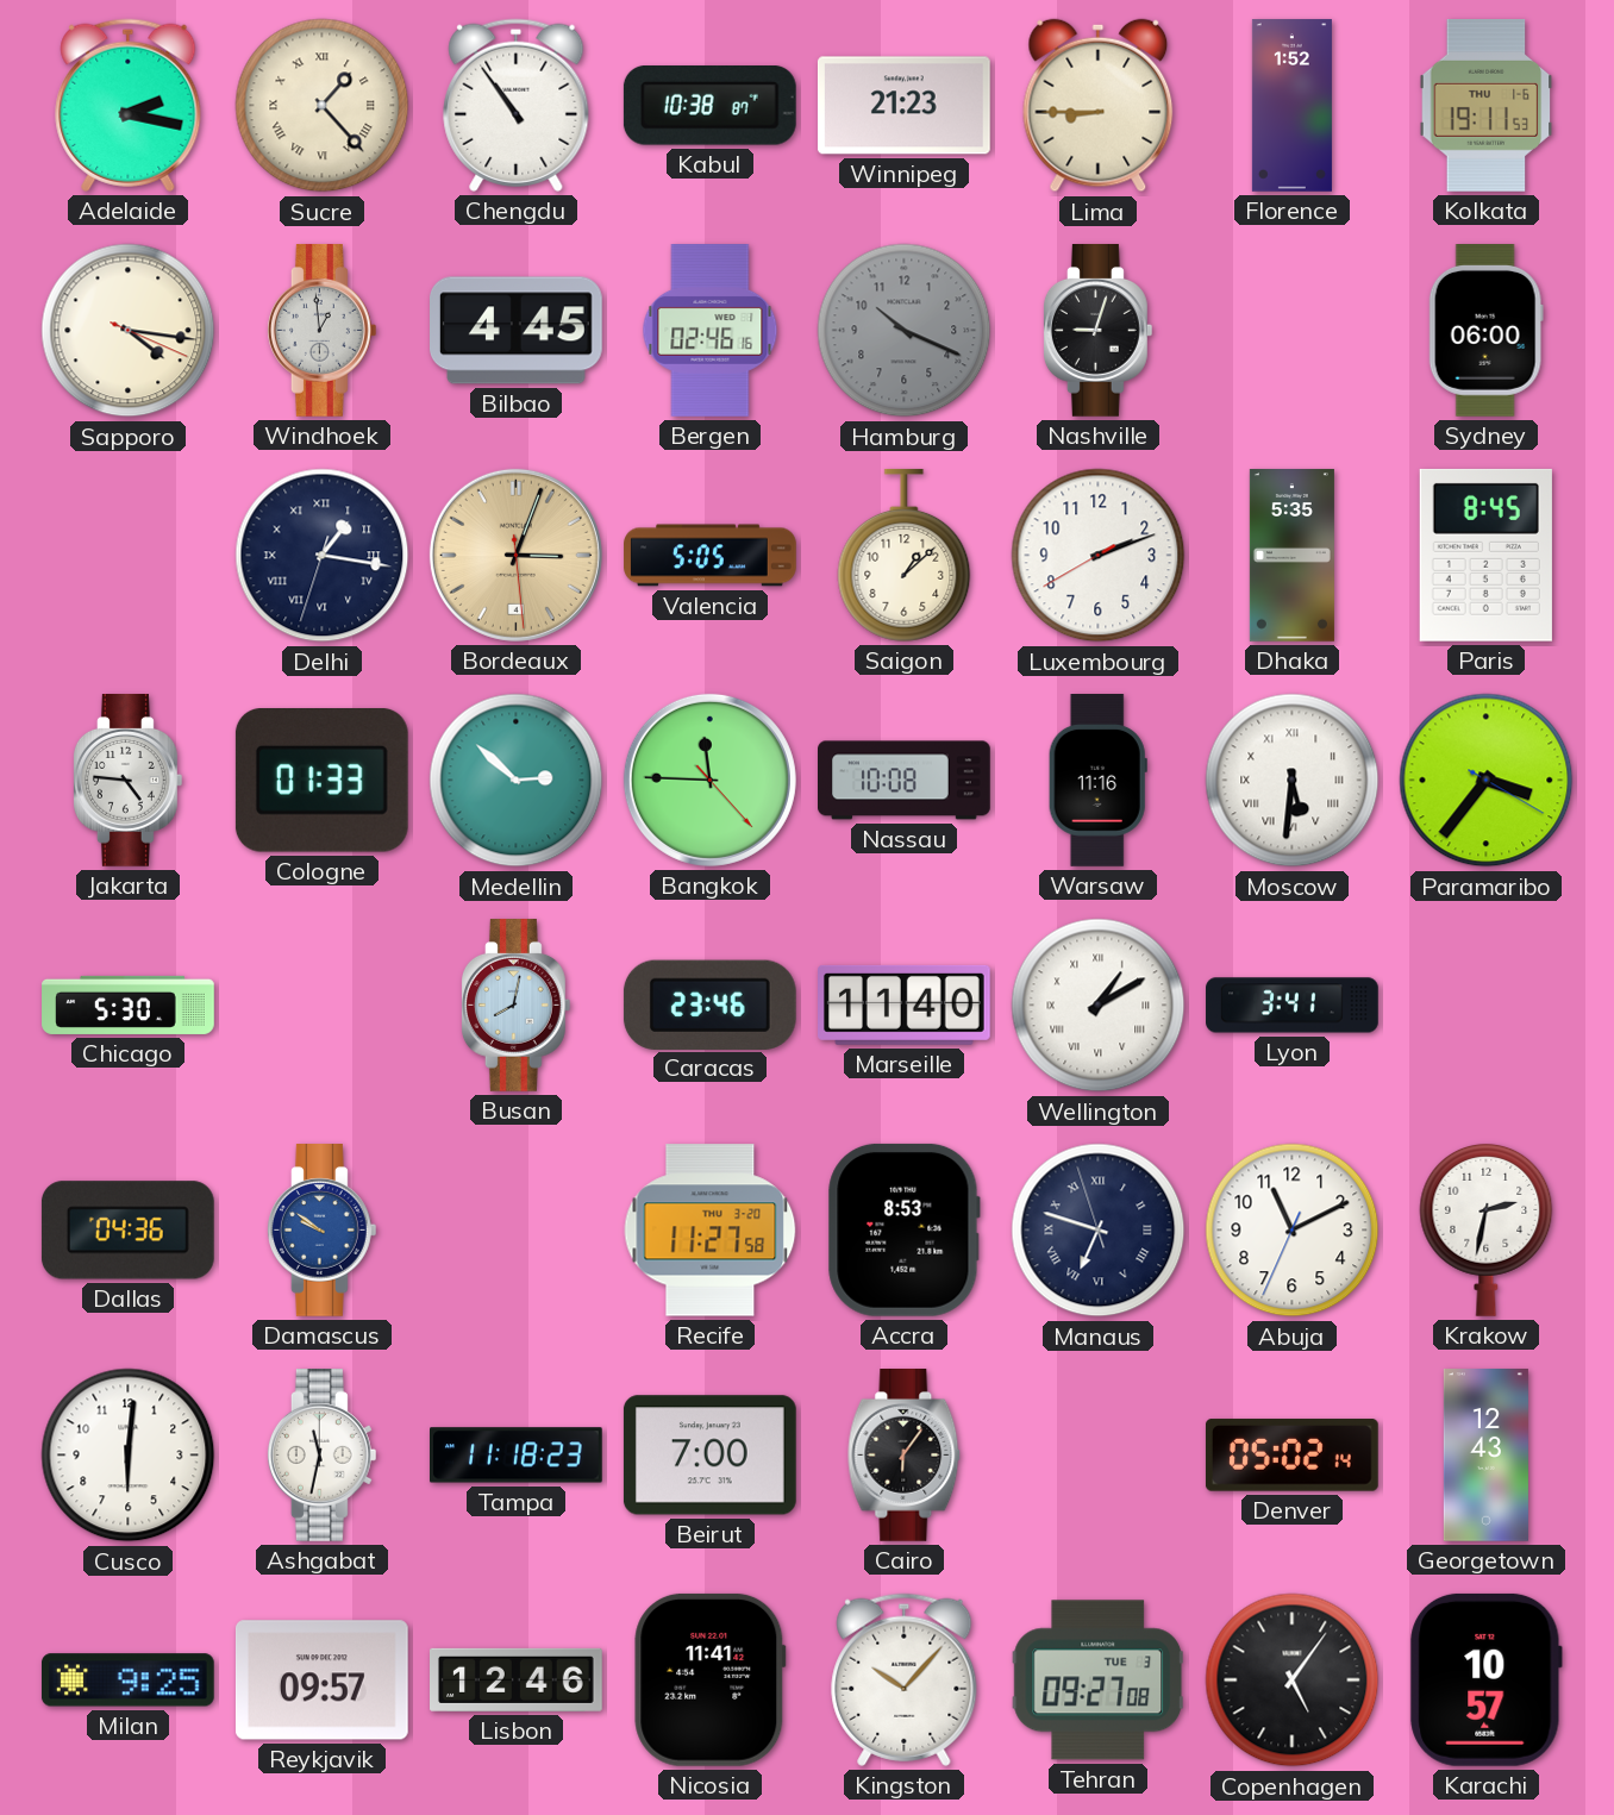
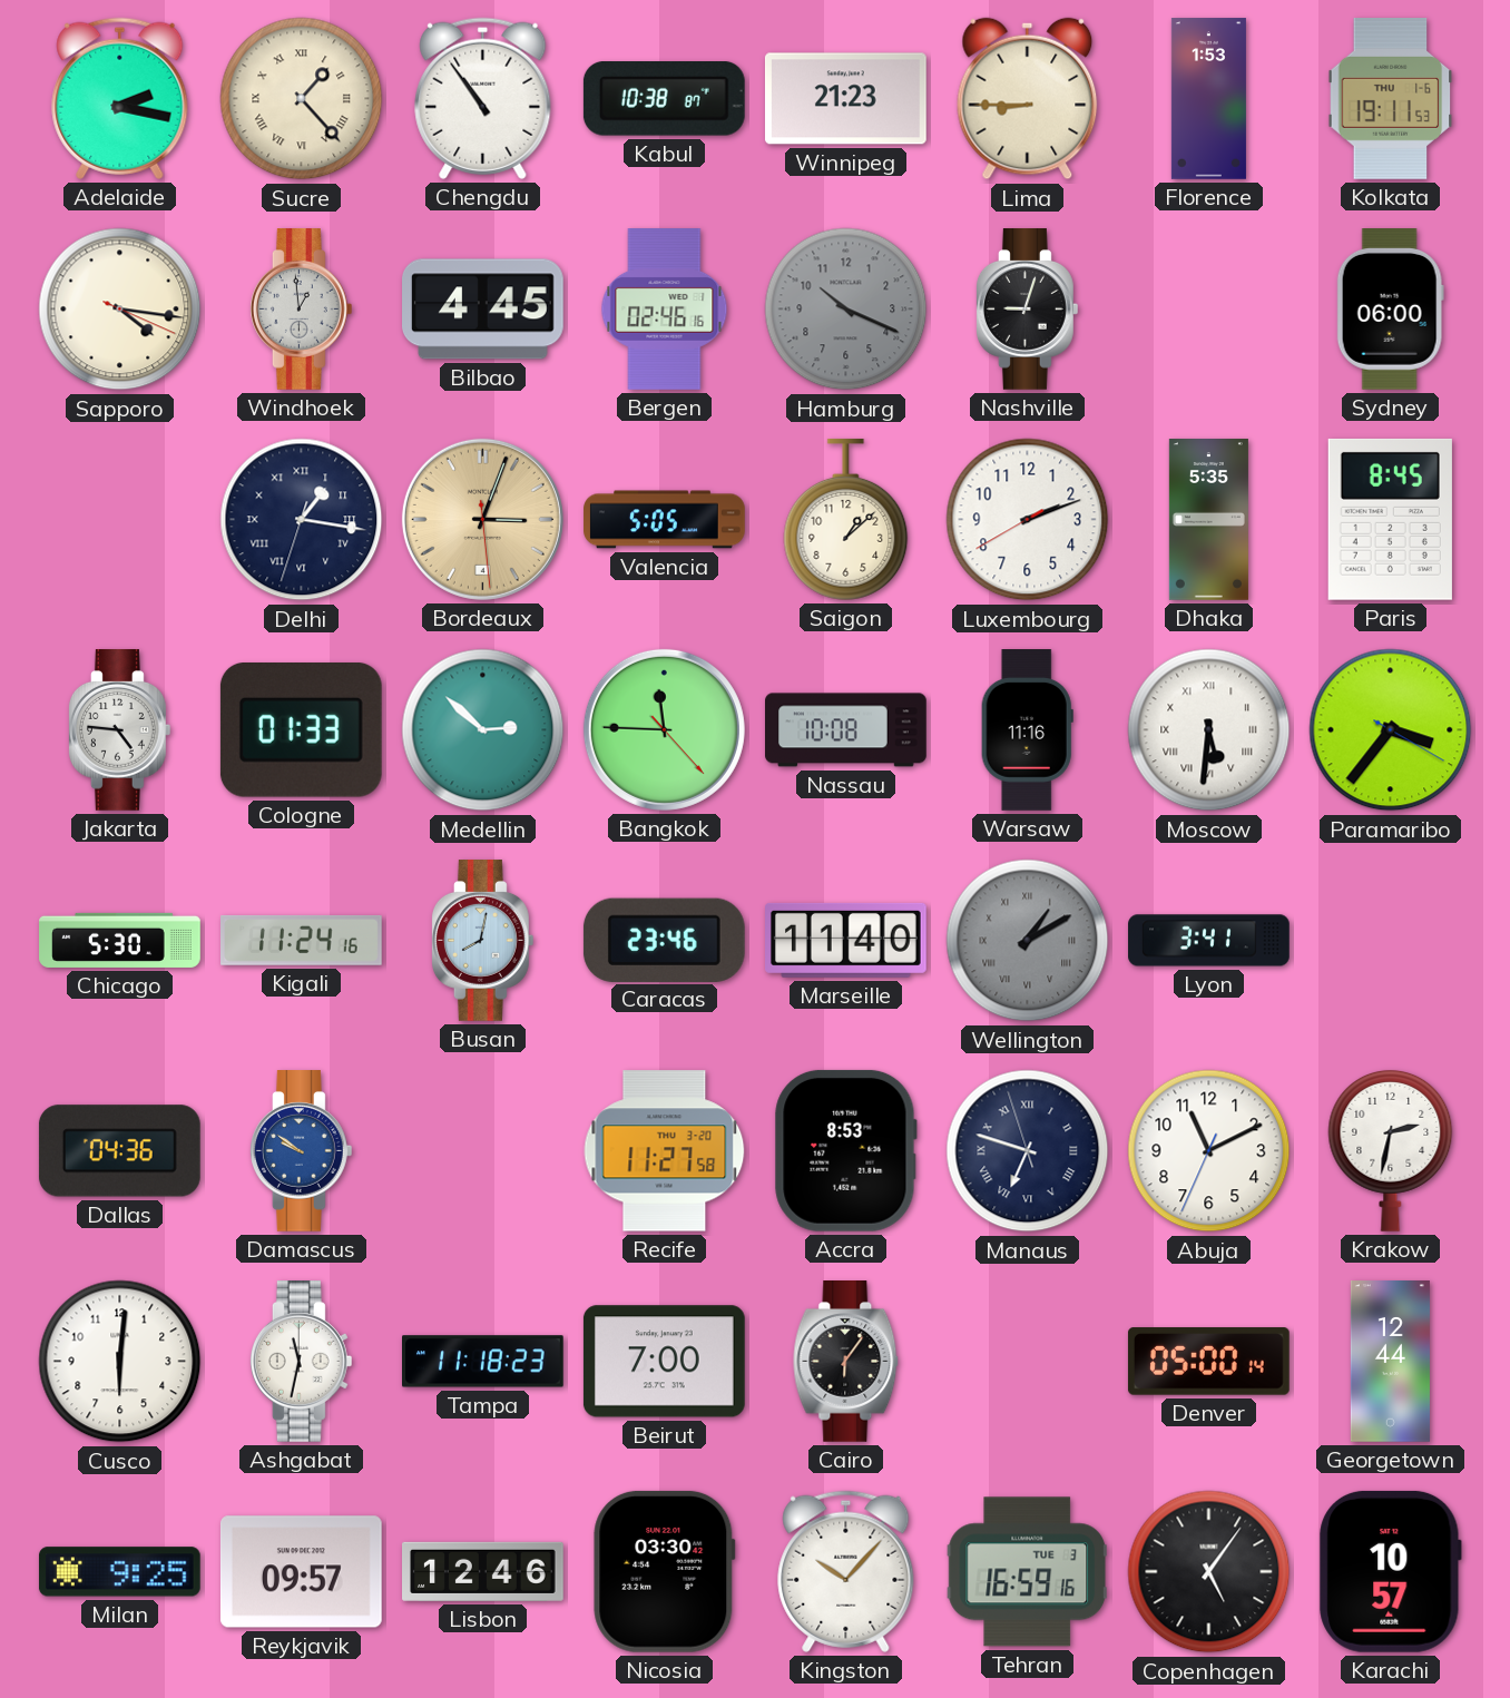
Florence: 1:52 -> 1:53 (1208, 99)
Kigali: none -> 11:24 (302, 940)
Wellington dial: white -> grey (1028, 941)
Denver: 05:02 -> 05:00 (1208, 1362)
Georgetown: 12:43 -> 12:44 (1390, 1362)
Nicosia: 11:41 -> 03:30 (665, 1571)
Tehran: 09:27 -> 16:59 (1028, 1572)
